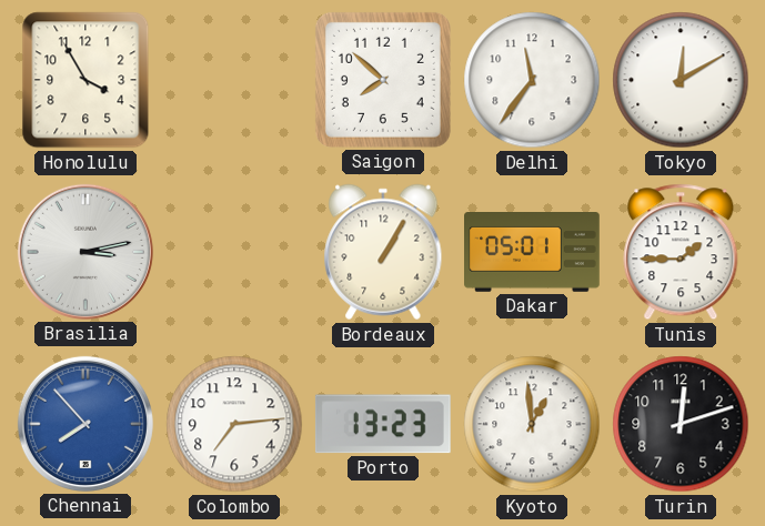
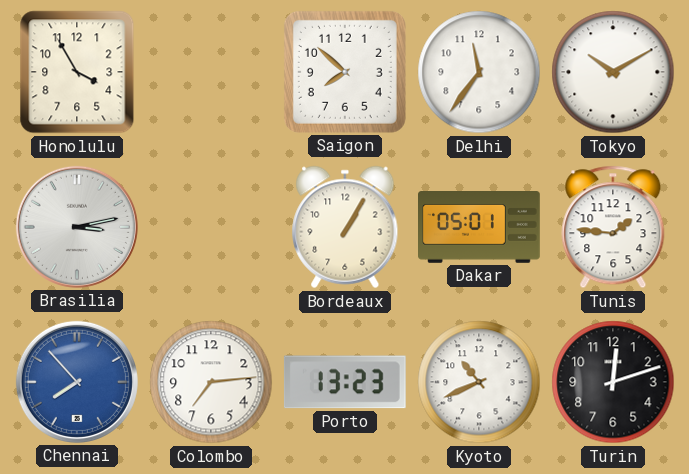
Tokyo: 12:10 -> 10:10 (613, 72)
Tunis: 1:45 -> 1:46 (613, 227)
Kyoto: 12:59 -> 10:41 (479, 382)
